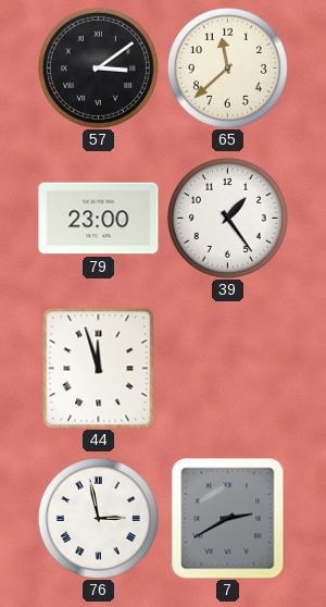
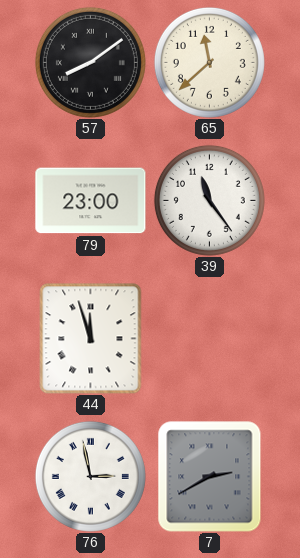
57: 3:09 -> 8:09 (90, 62)
39: 1:24 -> 11:24 (209, 200)
